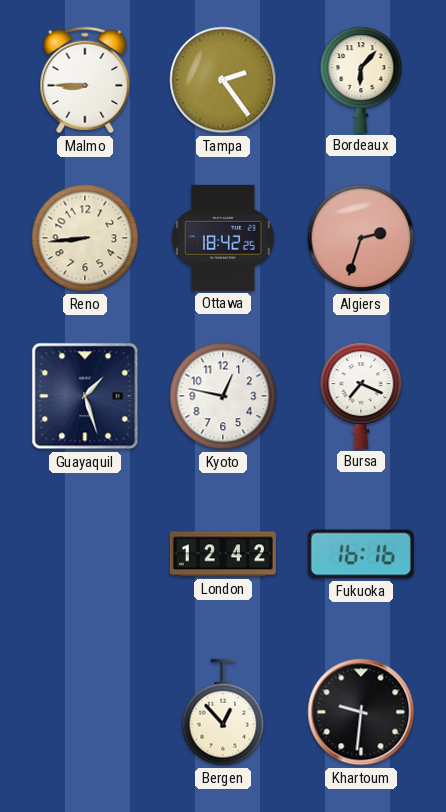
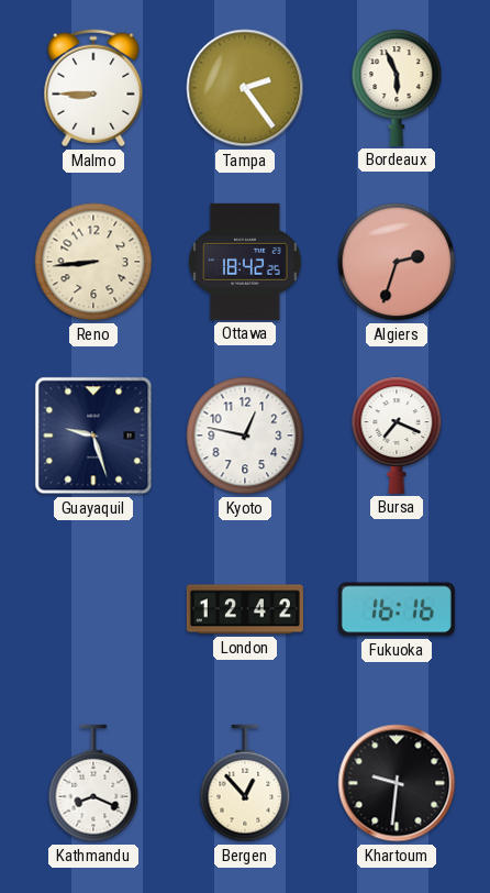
Bordeaux: 6:07 -> 5:56 (397, 88)
Guayaquil: 1:27 -> 9:27 (93, 436)
Kathmandu: none -> 8:19 (93, 783)
